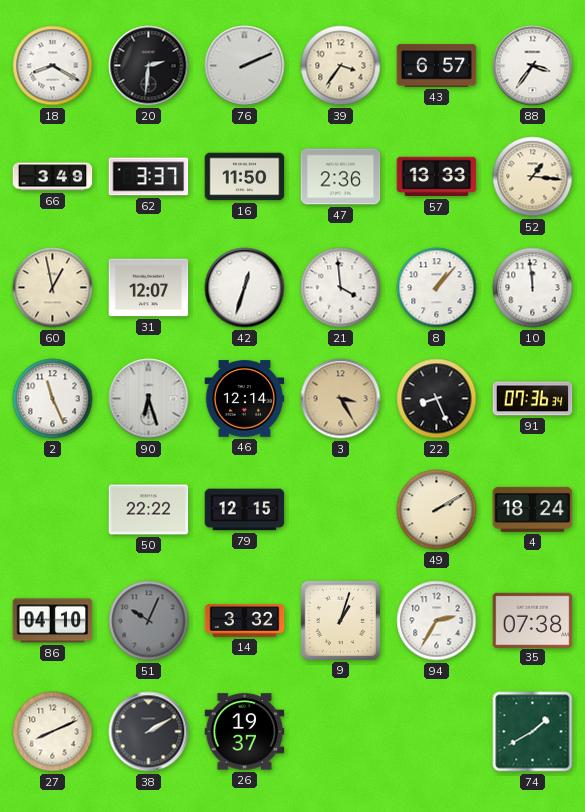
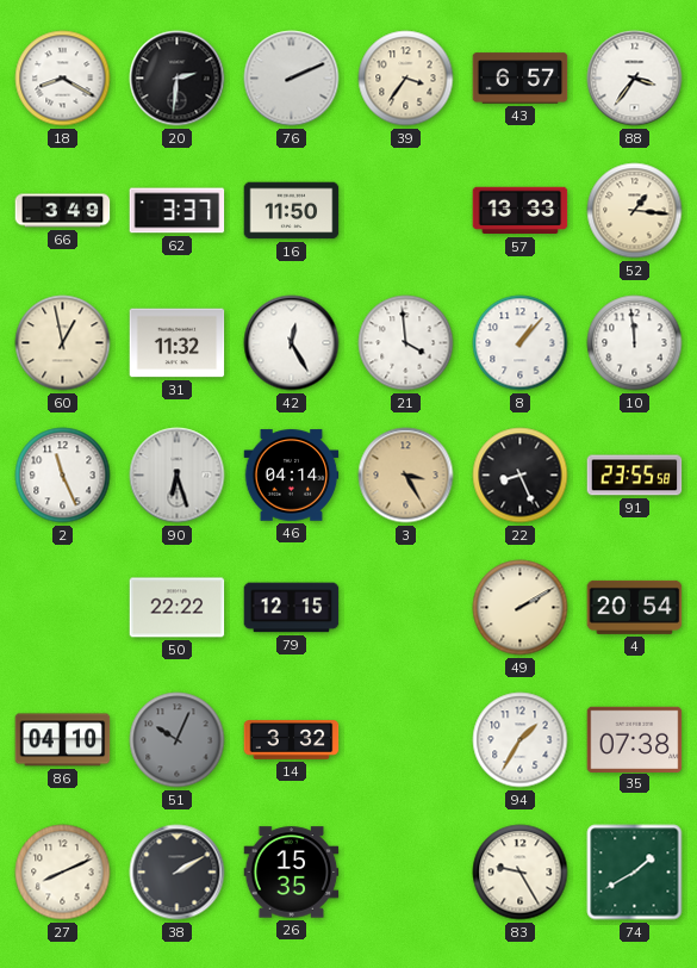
47: 2:36 -> none (341, 177)
31: 12:07 -> 11:32 (178, 343)
42: 12:33 -> 12:25 (292, 343)
46: 12:14 -> 04:14 (292, 476)
91: 07:36 -> 23:55 (635, 476)
4: 18:24 -> 20:54 (635, 607)
9: 1:03 -> none (340, 620)
94: 2:35 -> 1:35 (521, 740)
26: 19:37 -> 15:35 (292, 873)
83: none -> 9:25 (521, 873)
